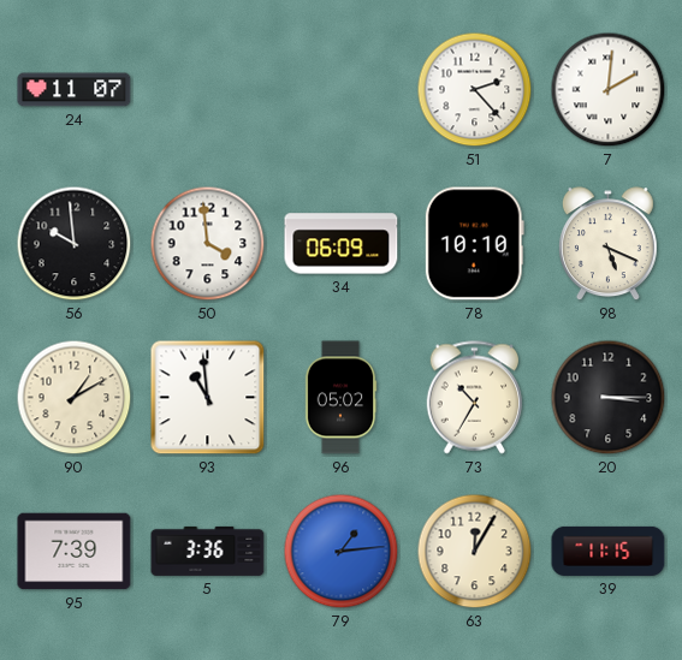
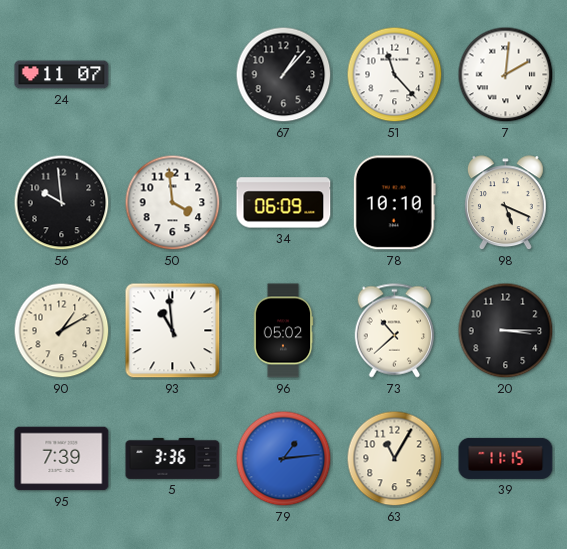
67: none -> 1:07 (284, 75)
51: 2:23 -> 11:23 (395, 75)
73: 10:35 -> 10:38 (395, 331)
63: 12:05 -> 11:05 (395, 459)
